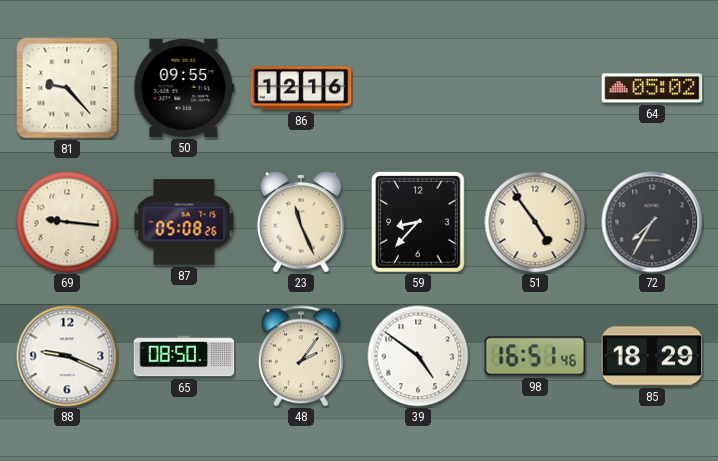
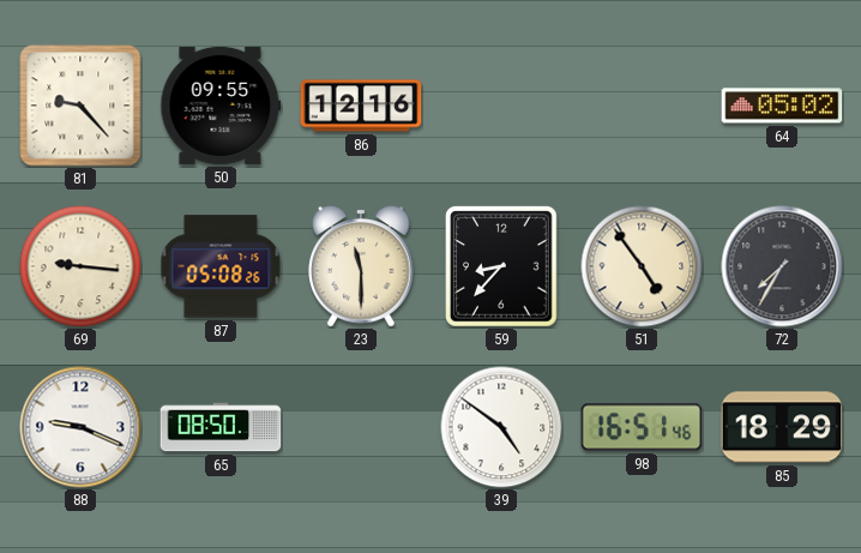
23: 11:26 -> 11:30 (361, 266)
48: 2:06 -> none (301, 356)
